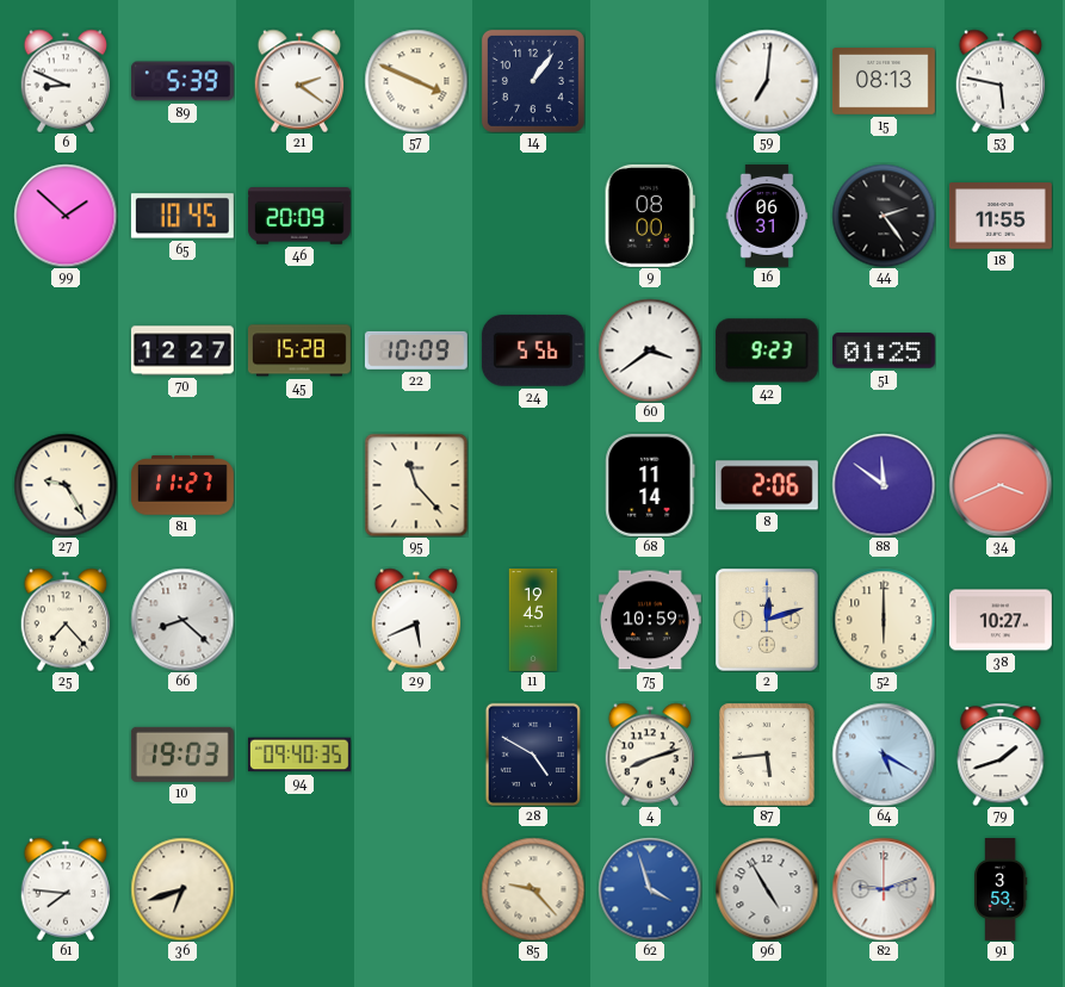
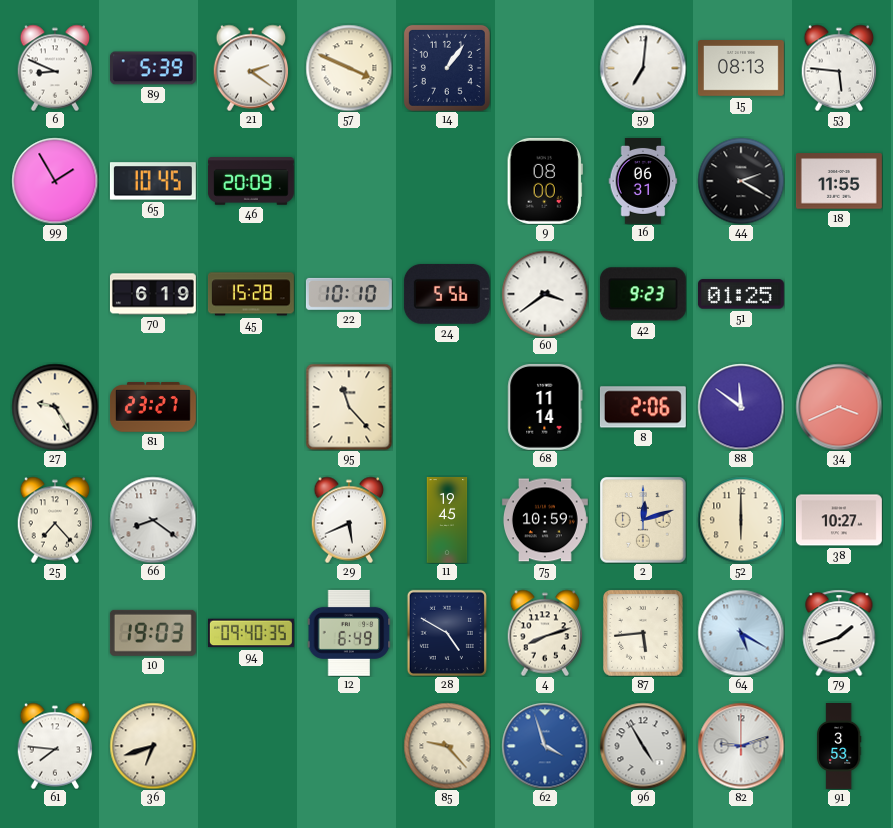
53: 5:47 -> 5:46 (839, 68)
99: 1:52 -> 1:55 (55, 181)
44: 2:24 -> 2:20 (741, 181)
70: 12:27 -> 6:19 (153, 294)
22: 10:09 -> 10:10 (349, 294)
81: 11:27 -> 23:27 (153, 407)
66: 8:22 -> 8:21 (153, 520)
12: none -> 6:49 (349, 633)
